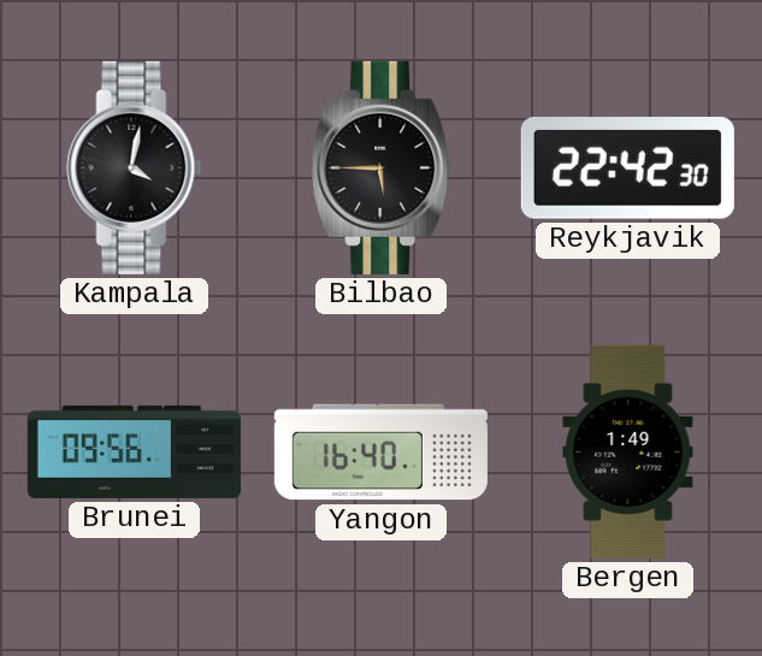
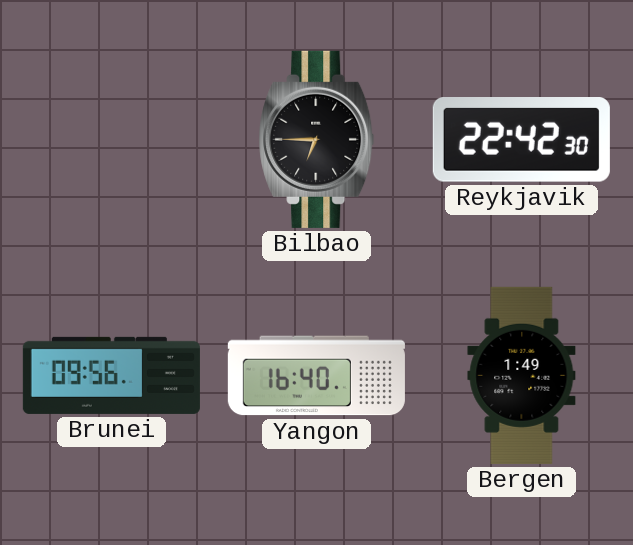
Kampala: 4:02 -> none (135, 167)
Bilbao: 5:45 -> 6:45 (317, 139)
